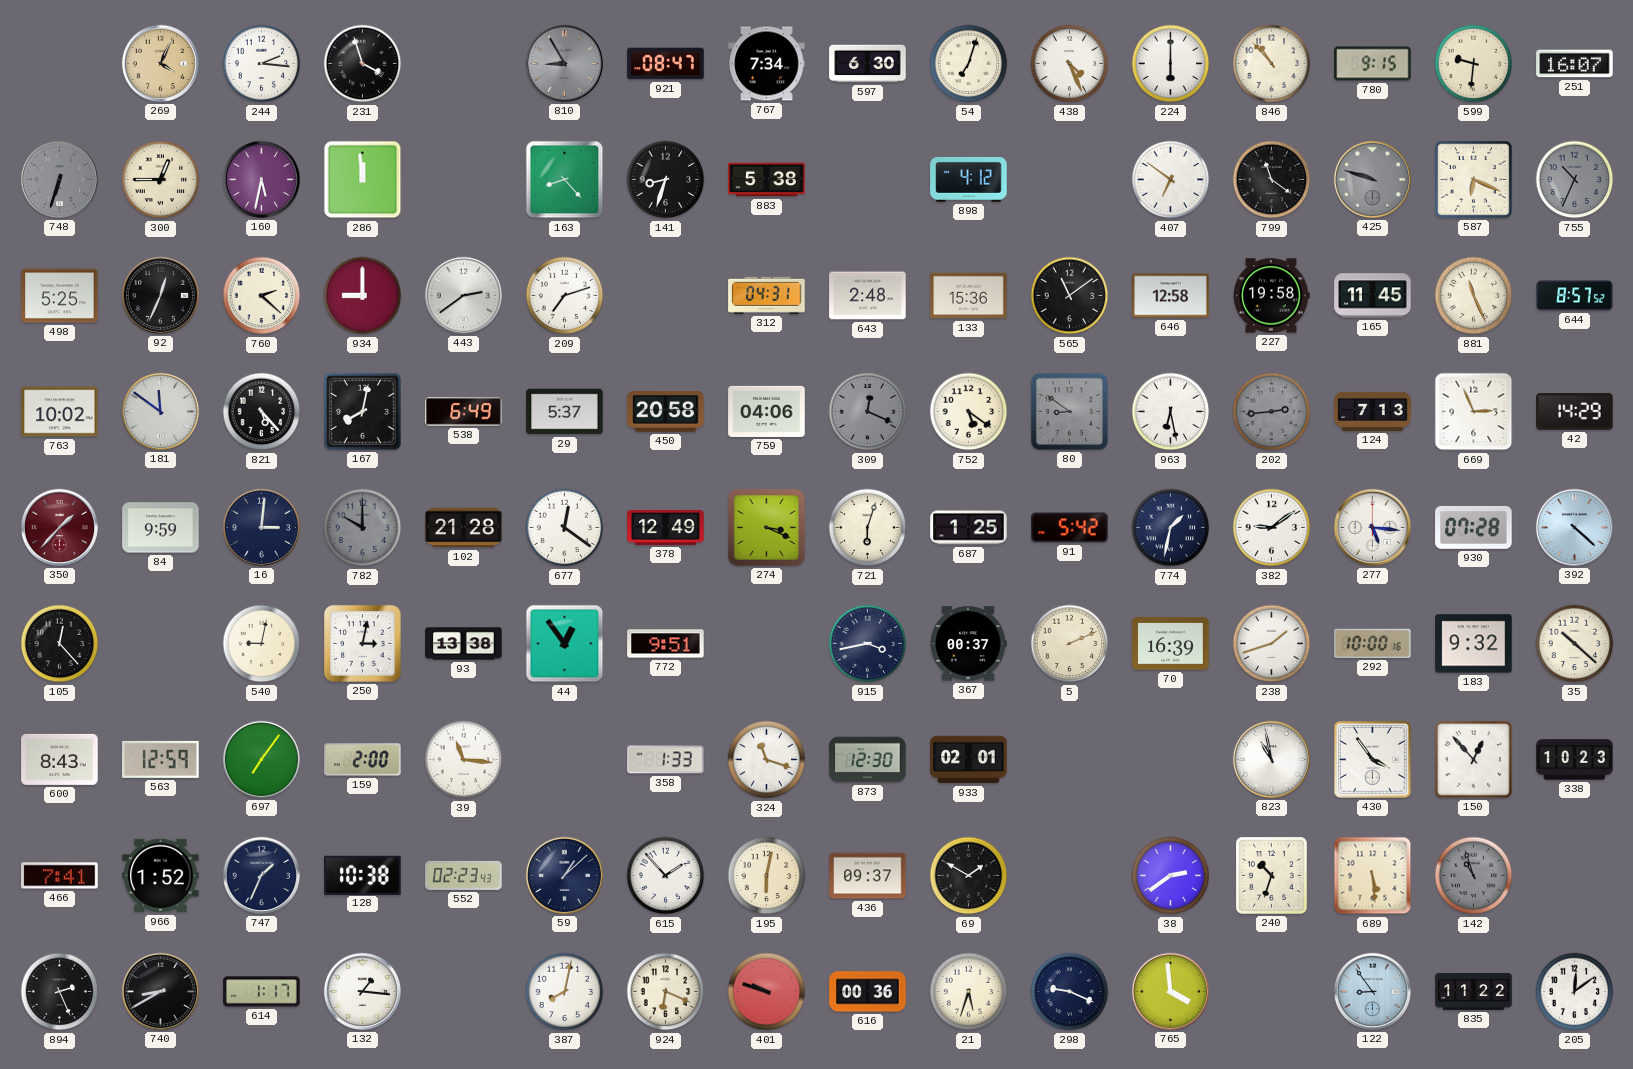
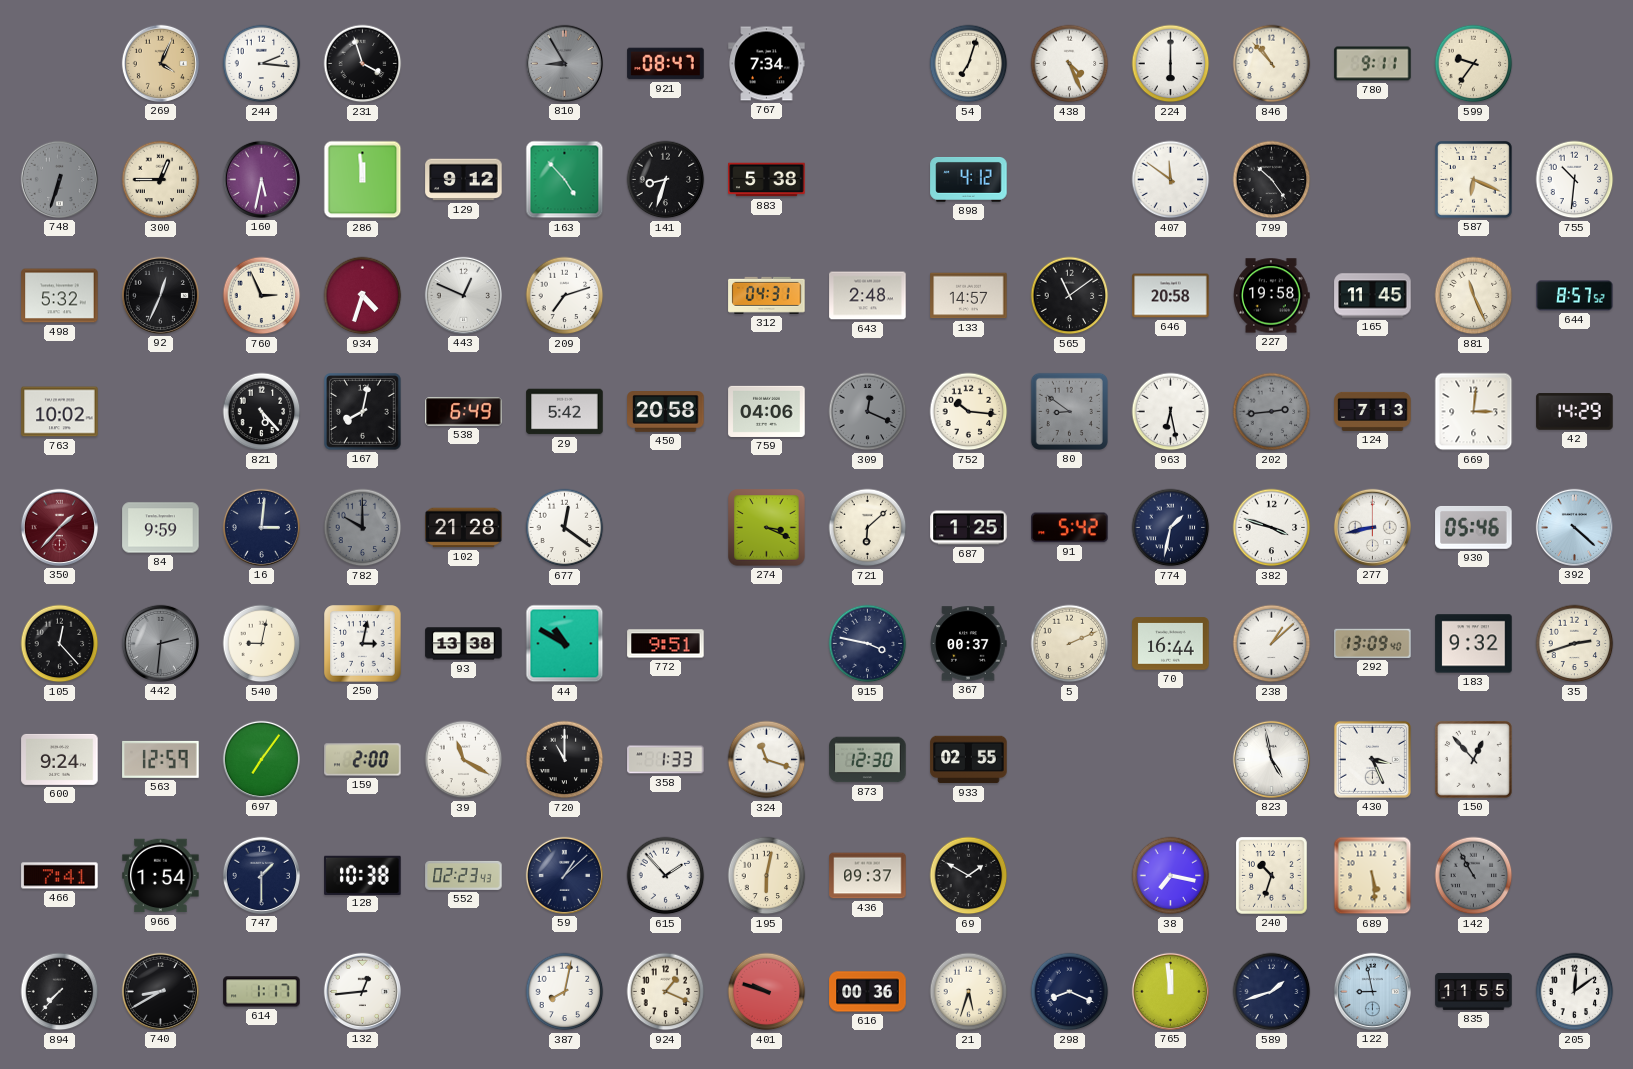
597: 6:30 -> none (868, 64)
780: 9:15 -> 9:11 (1373, 64)
599: 9:31 -> 9:36 (1474, 64)
251: 16:07 -> none (1575, 64)
129: none -> 9:12 (464, 180)
163: 8:23 -> 4:53 (565, 180)
407: 6:51 -> 11:51 (1171, 180)
799: 11:21 -> 10:24 (1272, 180)
425: 9:48 -> none (1372, 179)
755: 10:34 -> 10:31 (1575, 180)
755 dial: grey -> white (1575, 180)
498: 5:25 -> 5:32 (60, 296)
760: 2:22 -> 2:56 (262, 296)
934: 9:00 -> 4:33 (363, 296)
443: 2:39 -> 12:49 (463, 295)
133: 15:36 -> 14:57 (969, 296)
646: 12:58 -> 20:58 (1171, 296)
181: 11:51 -> none (160, 411)
29: 5:37 -> 5:42 (565, 412)
752: 5:21 -> 10:16 (969, 412)
669: 2:56 -> 3:01 (1474, 412)
378: 12:49 -> none (666, 527)
721: 6:03 -> 6:08 (868, 528)
382: 9:09 -> 3:48 (1272, 528)
277: 5:16 -> 8:43 (1372, 527)
930: 07:28 -> 05:46 (1474, 527)
442: none -> 2:31 (160, 643)
44: 12:54 -> 10:50 (565, 644)
915: 3:43 -> 3:47 (868, 644)
70: 16:39 -> 16:44 (1171, 644)
238: 1:42 -> 1:08 (1272, 644)
292: 10:00 -> 13:09 (1373, 643)
35: 10:22 -> 2:42 (1575, 644)
600: 8:43 -> 9:24 (60, 759)
39: 11:16 -> 11:20 (464, 760)
720: none -> 11:00 (565, 760)
933: 02:01 -> 02:55 (969, 760)
823: 10:58 -> 4:58 (1271, 759)
430: 3:54 -> 3:26 (1372, 759)
338: 10:23 -> none (1575, 760)
966: 1:52 -> 1:54 (161, 876)
747: 1:34 -> 1:30 (261, 875)
38: 2:39 -> 7:17 (1171, 876)
142: 10:57 -> 10:55 (1474, 876)
894: 2:26 -> 7:37 (60, 992)
132: 1:16 -> 12:44 (362, 991)
924: 6:19 -> 1:19 (666, 992)
298: 9:19 -> 8:19 (1070, 992)
765: 3:59 -> 11:59 (1170, 991)
589: none -> 1:42 (1272, 992)
122: 8:54 -> 8:58 (1372, 991)
835: 11:22 -> 11:55 (1474, 992)
